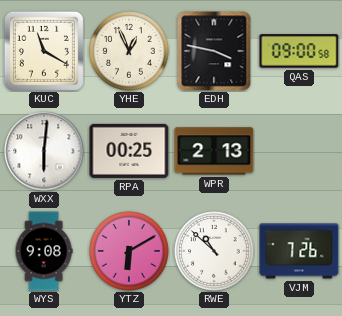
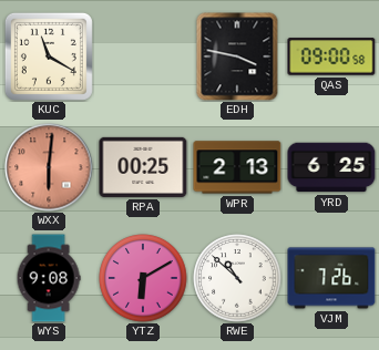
YHE: 12:56 -> none (129, 51)
WXX dial: white -> salmon (49, 167)
YRD: none -> 6:25 (331, 167)
